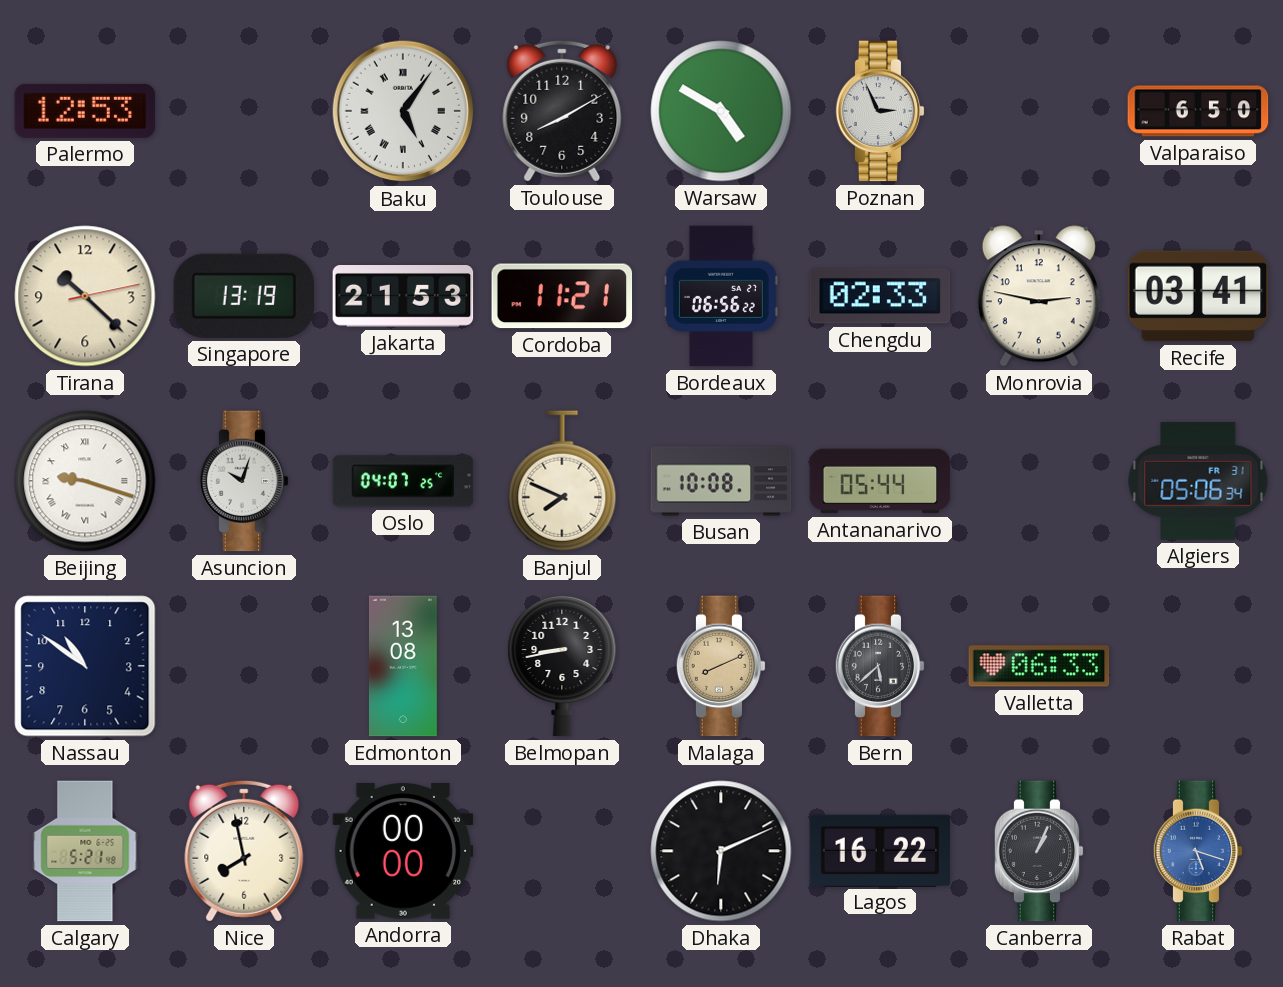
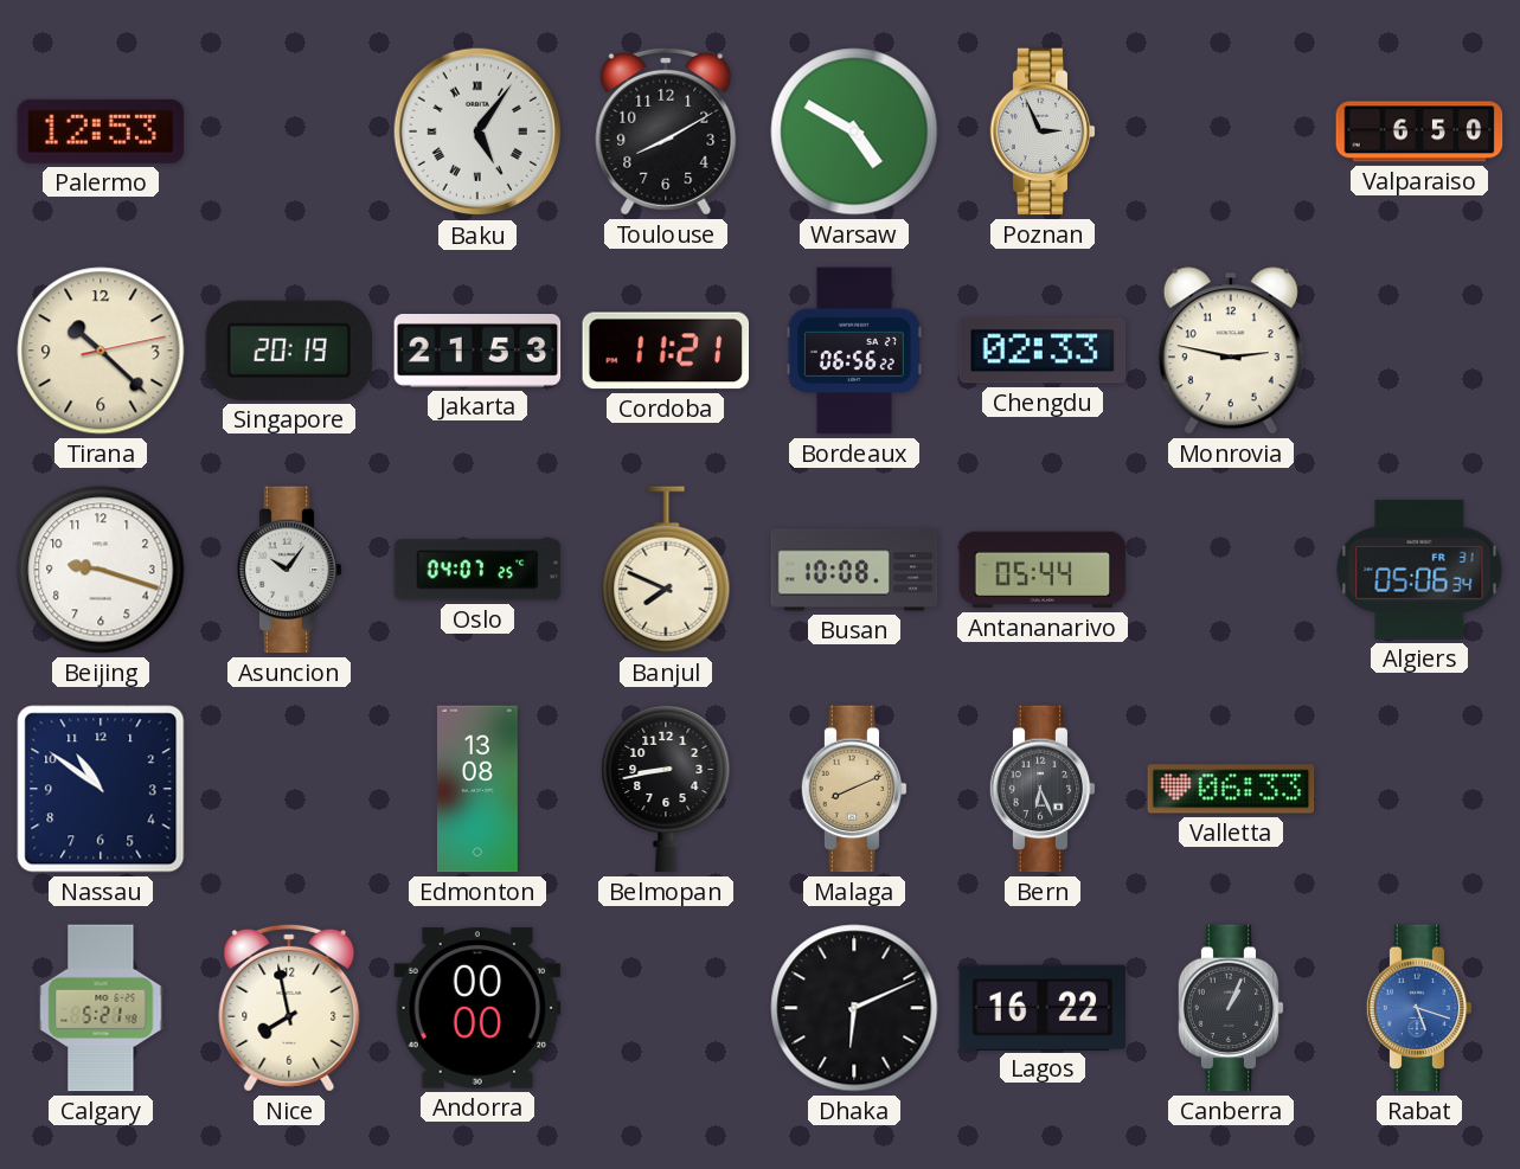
Singapore: 13:19 -> 20:19 (289, 351)
Recife: 03:41 -> none (1198, 296)
Beijing numerals: Roman -> Arabic (101, 570)
Asuncion: 10:03 -> 10:06 (289, 570)
Bern: 5:38 -> 6:26 (1043, 789)
